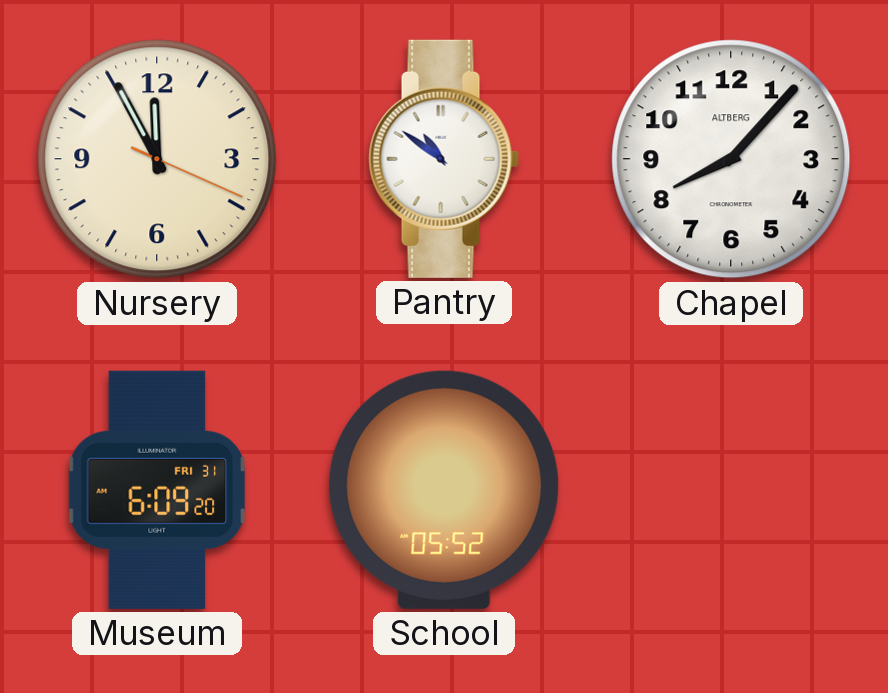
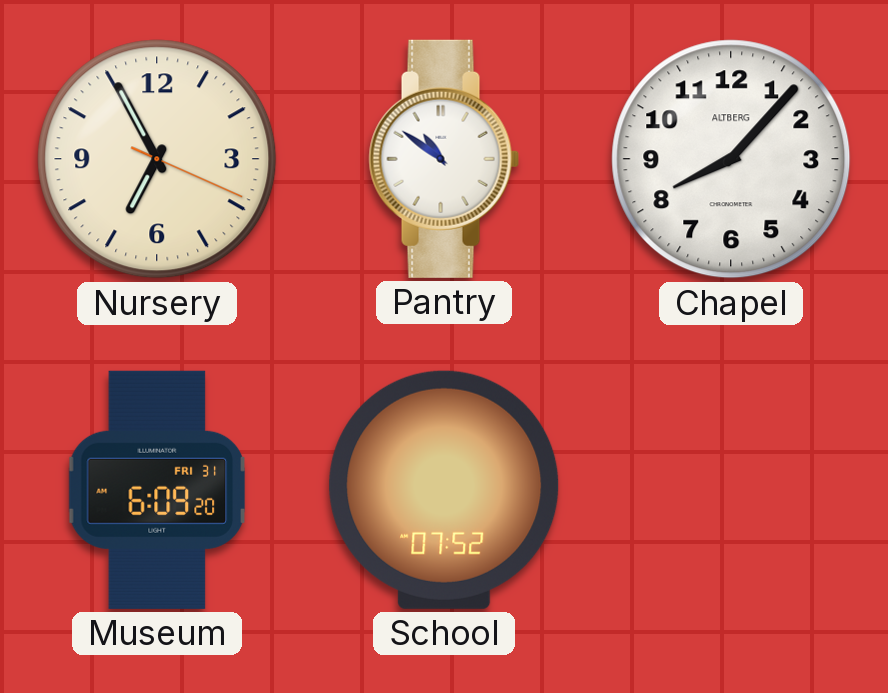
Nursery: 11:55 -> 6:55 (157, 159)
School: 05:52 -> 07:52 (444, 490)
